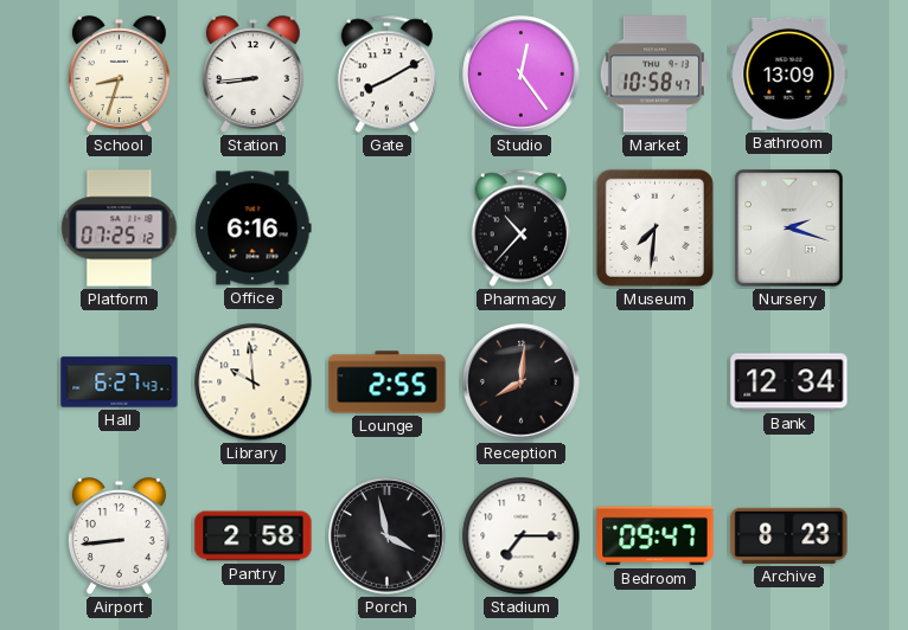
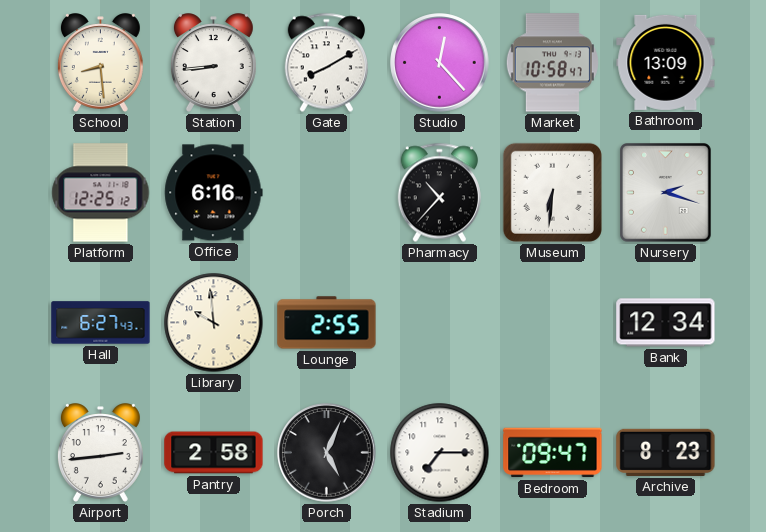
School: 8:33 -> 8:29 (100, 63)
Studio: 12:24 -> 12:23 (440, 63)
Platform: 07:25 -> 12:25 (101, 193)
Museum: 7:31 -> 6:31 (552, 192)
Reception: 8:01 -> none (522, 382)
Airport: 8:44 -> 2:44 (100, 453)
Porch: 3:58 -> 5:04 (327, 453)
